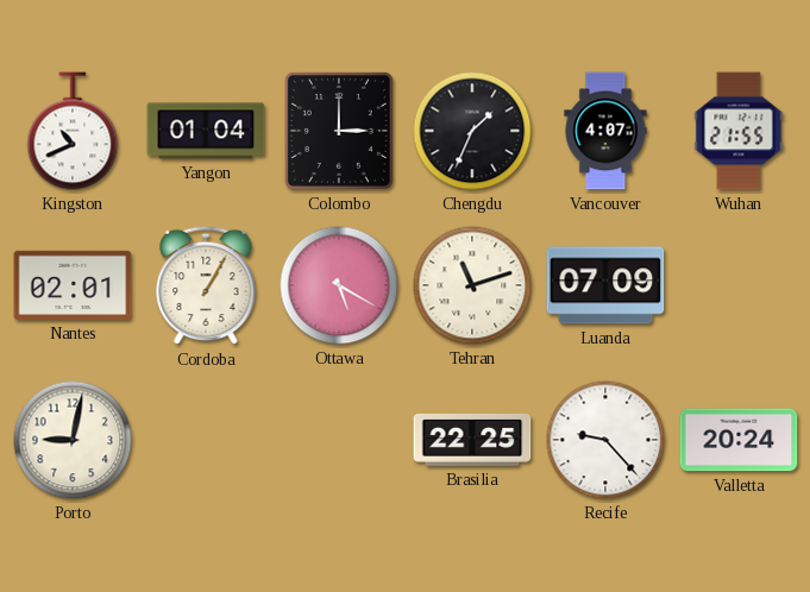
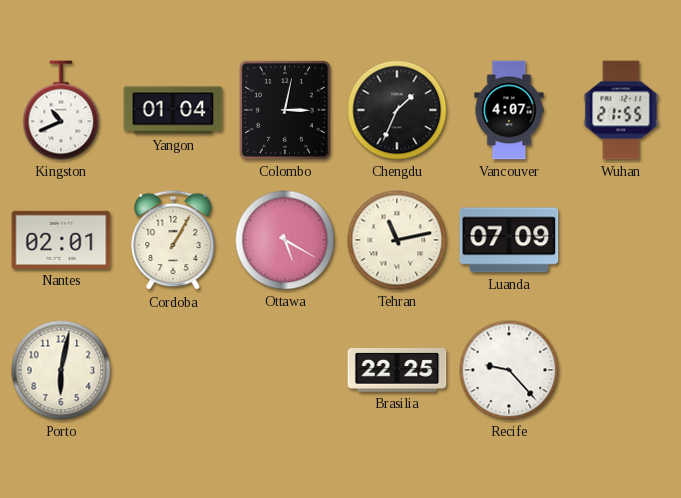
Colombo: 3:00 -> 3:02 (285, 110)
Tehran: 11:12 -> 11:13 (397, 240)
Porto: 9:02 -> 6:02 (61, 370)
Valletta: 20:24 -> none (739, 440)
